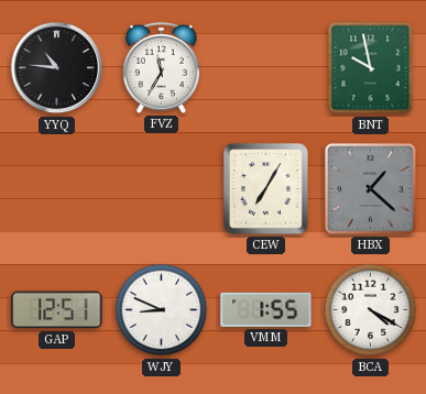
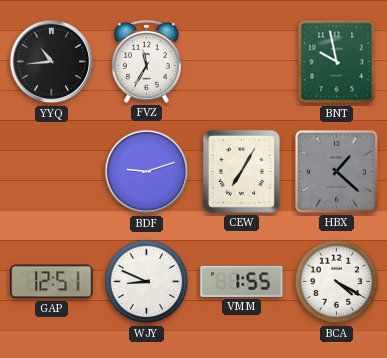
YYQ: 10:46 -> 10:44 (52, 62)
BDF: none -> 9:12 (147, 172)
